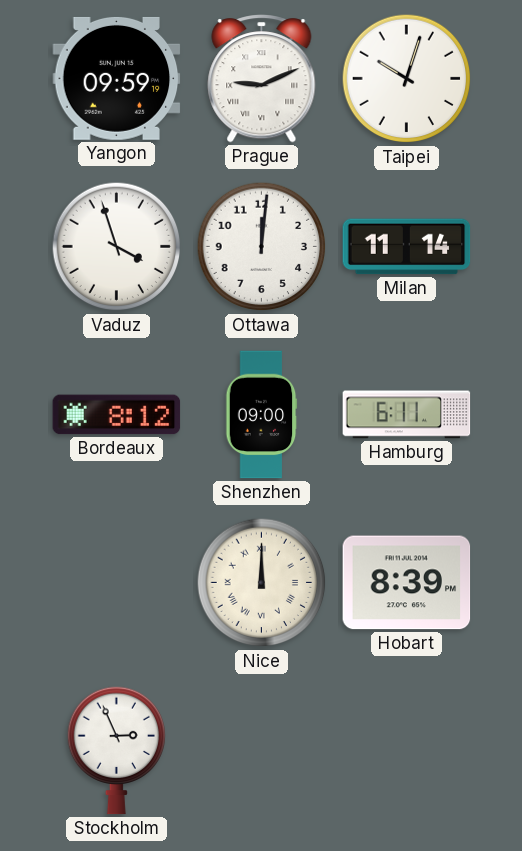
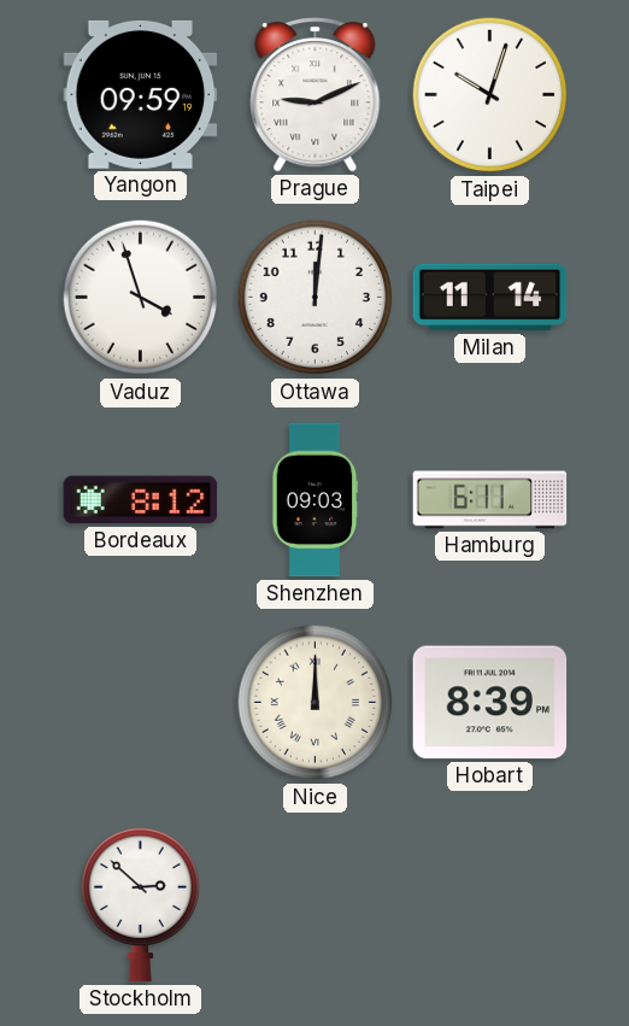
Shenzhen: 09:00 -> 09:03 (314, 500)
Stockholm: 2:56 -> 2:52 (140, 904)
